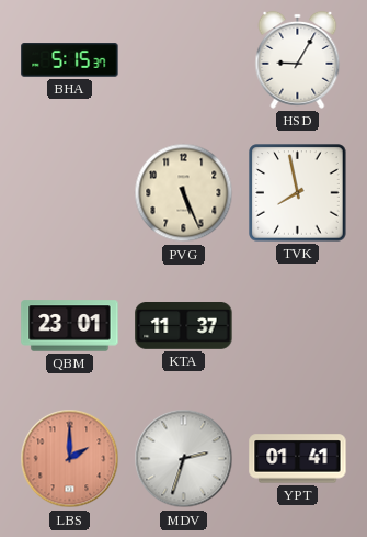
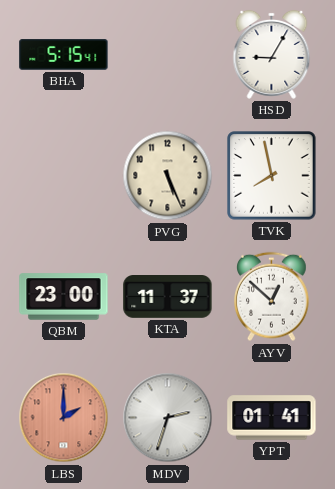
BHA: 5:15:37 -> 5:15:41 (64, 55)
QBM: 23:01 -> 23:00 (64, 297)
AYV: none -> 12:52 (272, 297)
